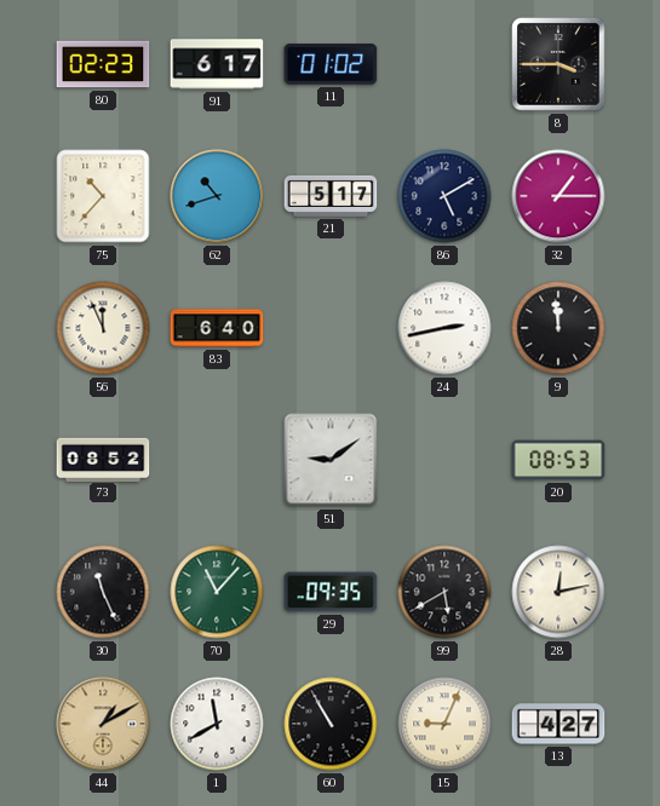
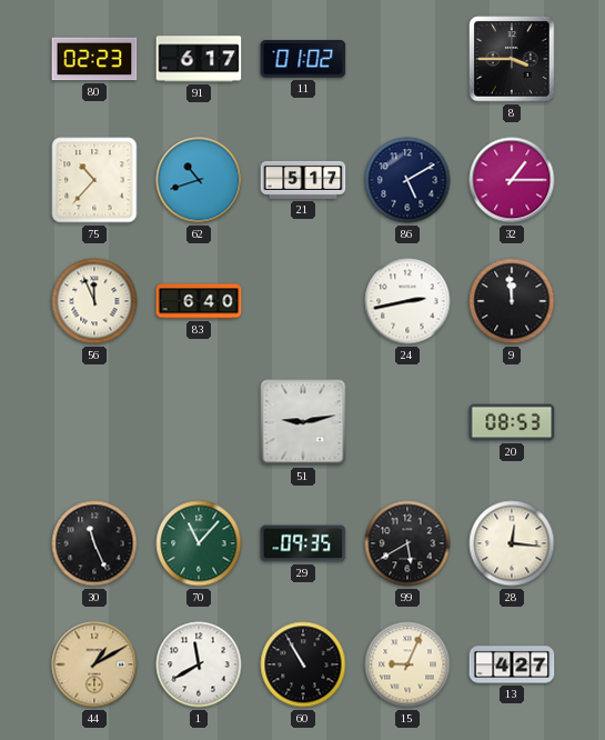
73: 08:52 -> none (103, 459)
51: 9:09 -> 9:13 (303, 422)
28: 12:13 -> 12:16 (512, 543)
